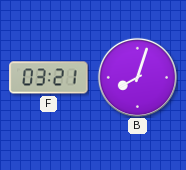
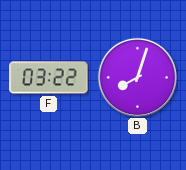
F: 03:21 -> 03:22 (49, 78)
